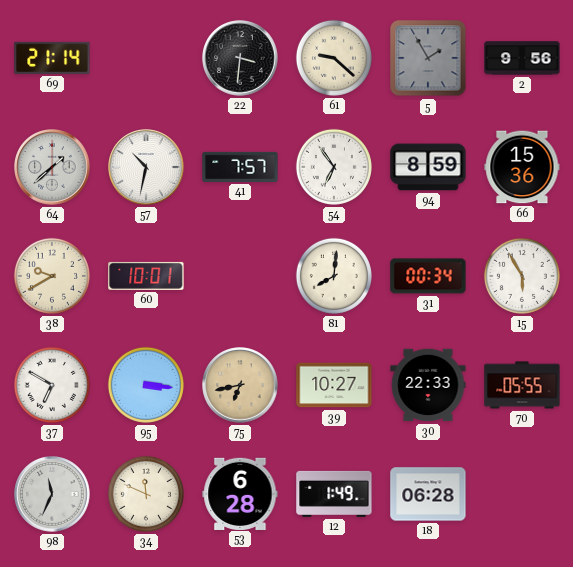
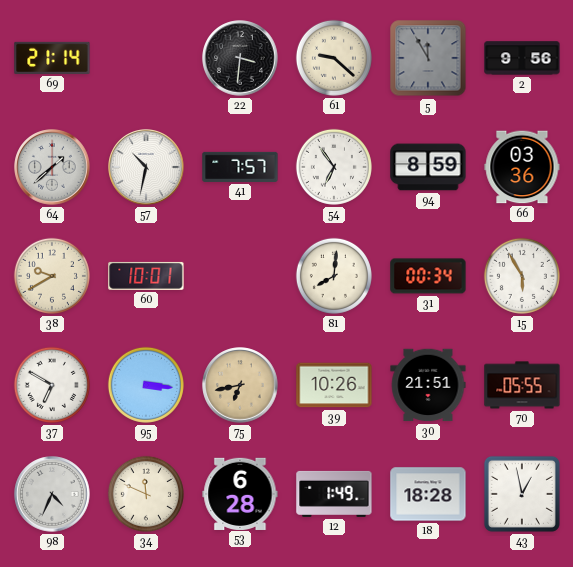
5: 1:55 -> 11:55 (428, 58)
66: 15:36 -> 03:36 (522, 167)
39: 10:27 -> 10:26 (334, 385)
30: 22:33 -> 21:51 (428, 385)
98: 11:34 -> 4:34 (52, 494)
18: 06:28 -> 18:28 (428, 494)
43: none -> 12:58 (522, 494)
